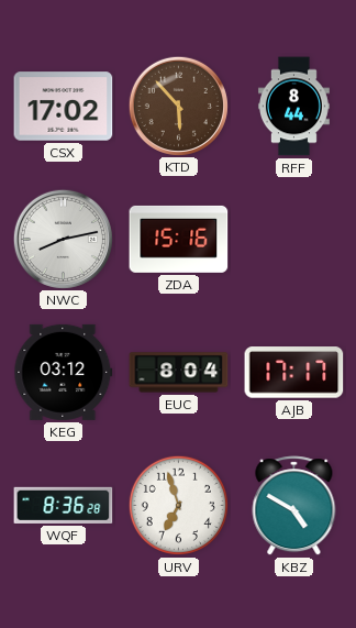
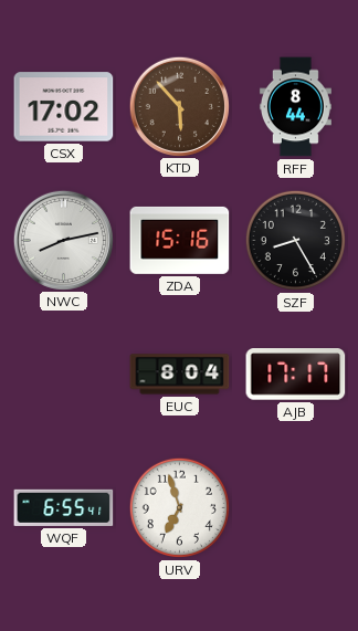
SZF: none -> 8:25 (295, 240)
KEG: 03:12 -> none (64, 372)
WQF: 8:36 -> 6:55 (64, 507)
KBZ: 4:50 -> none (294, 506)
